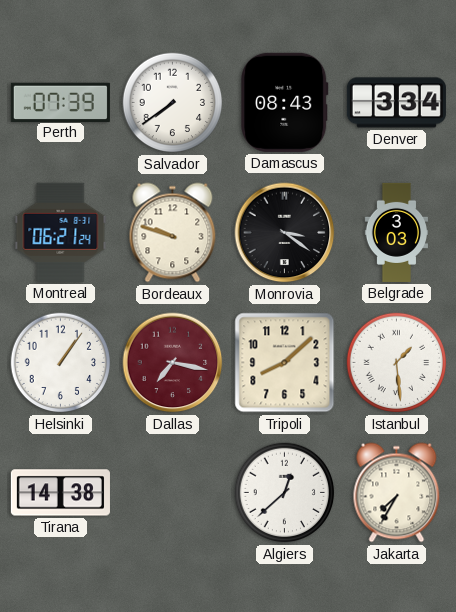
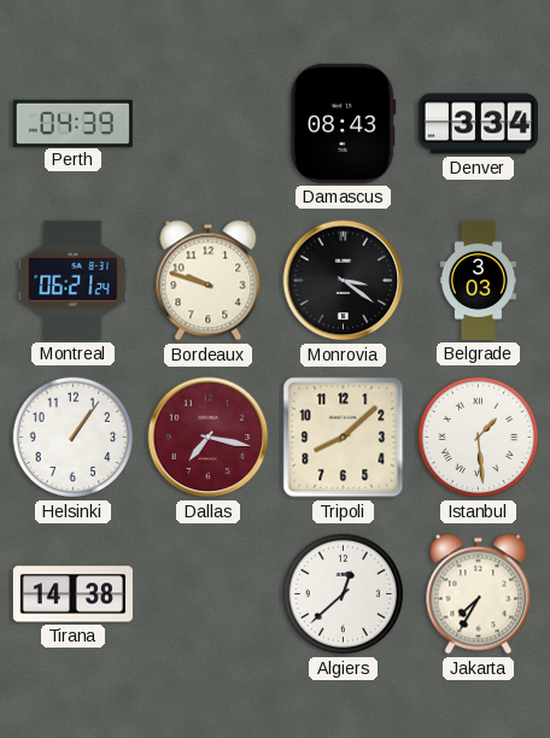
Perth: 07:39 -> 04:39 (72, 123)
Salvador: 7:39 -> none (173, 103)
